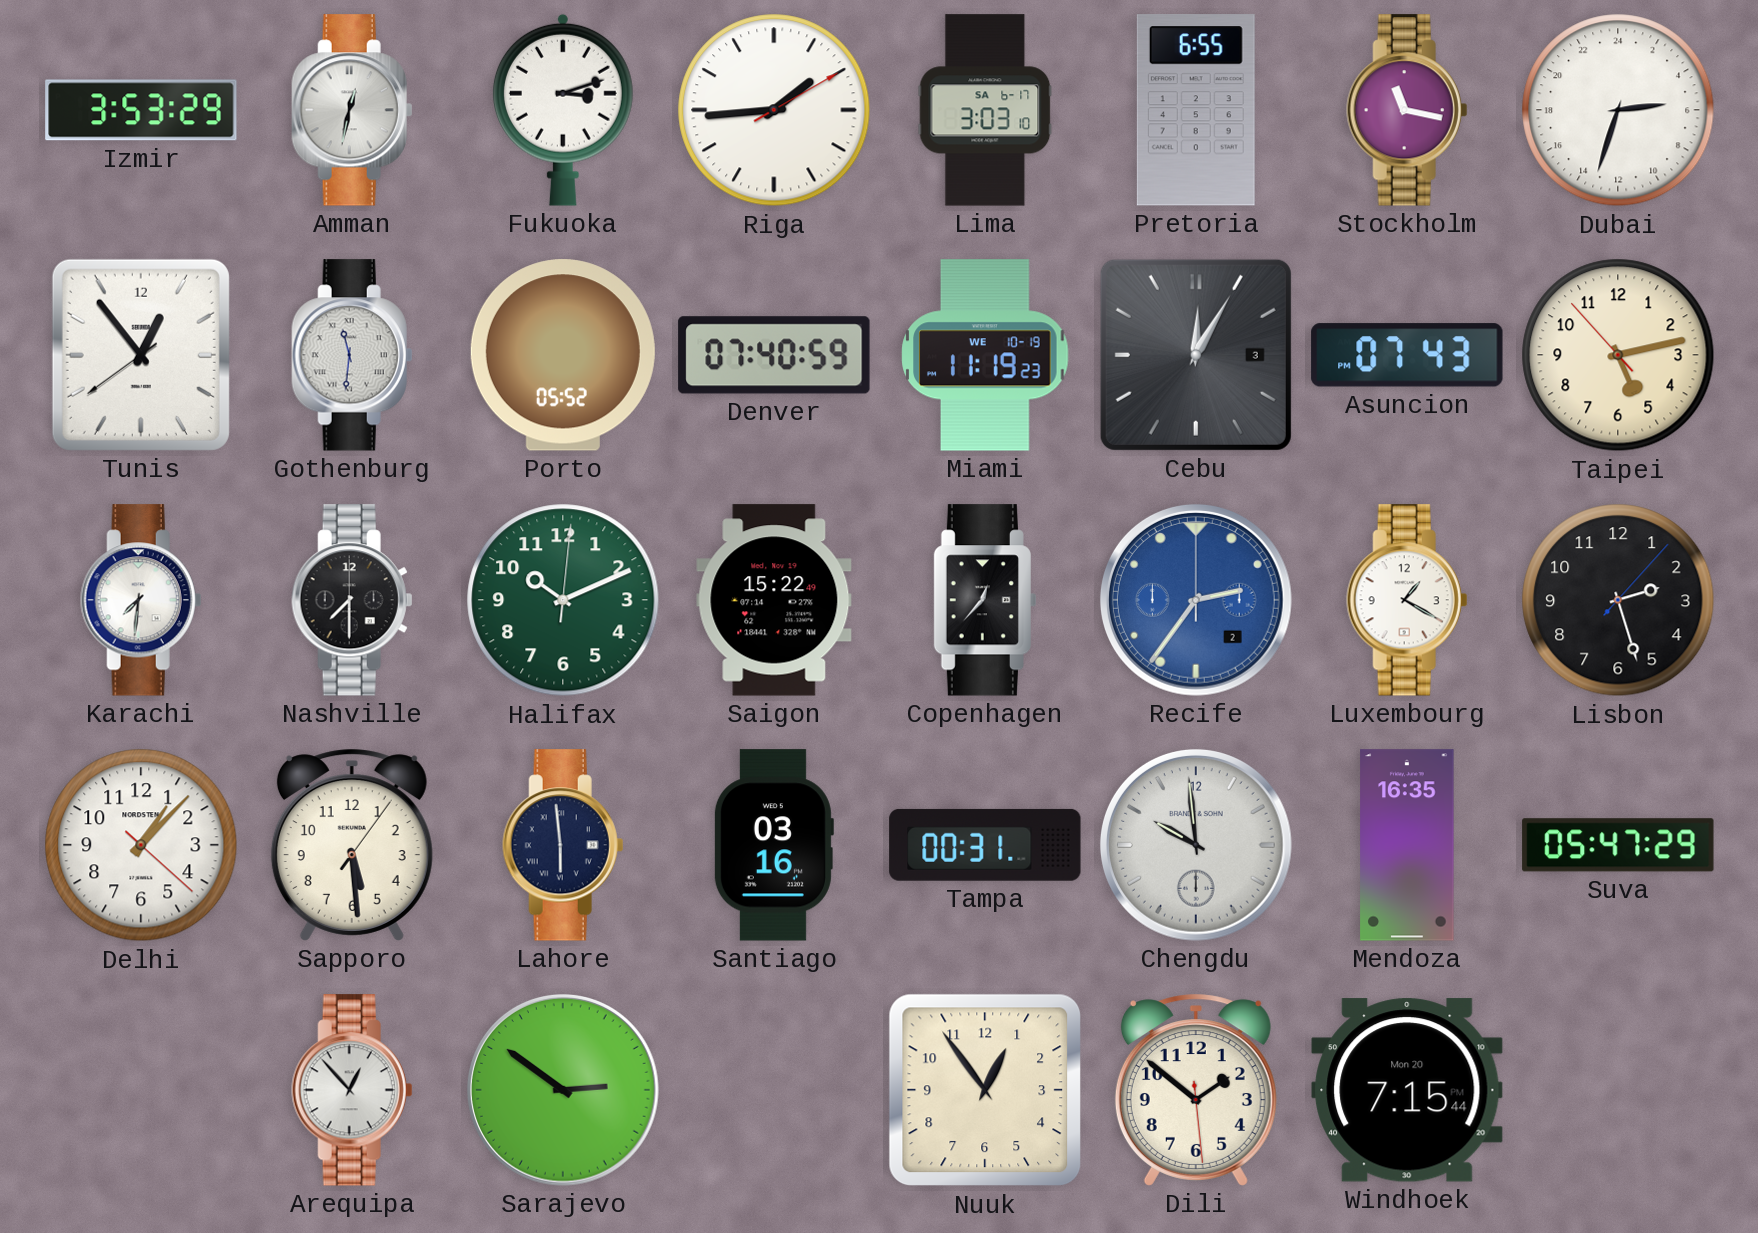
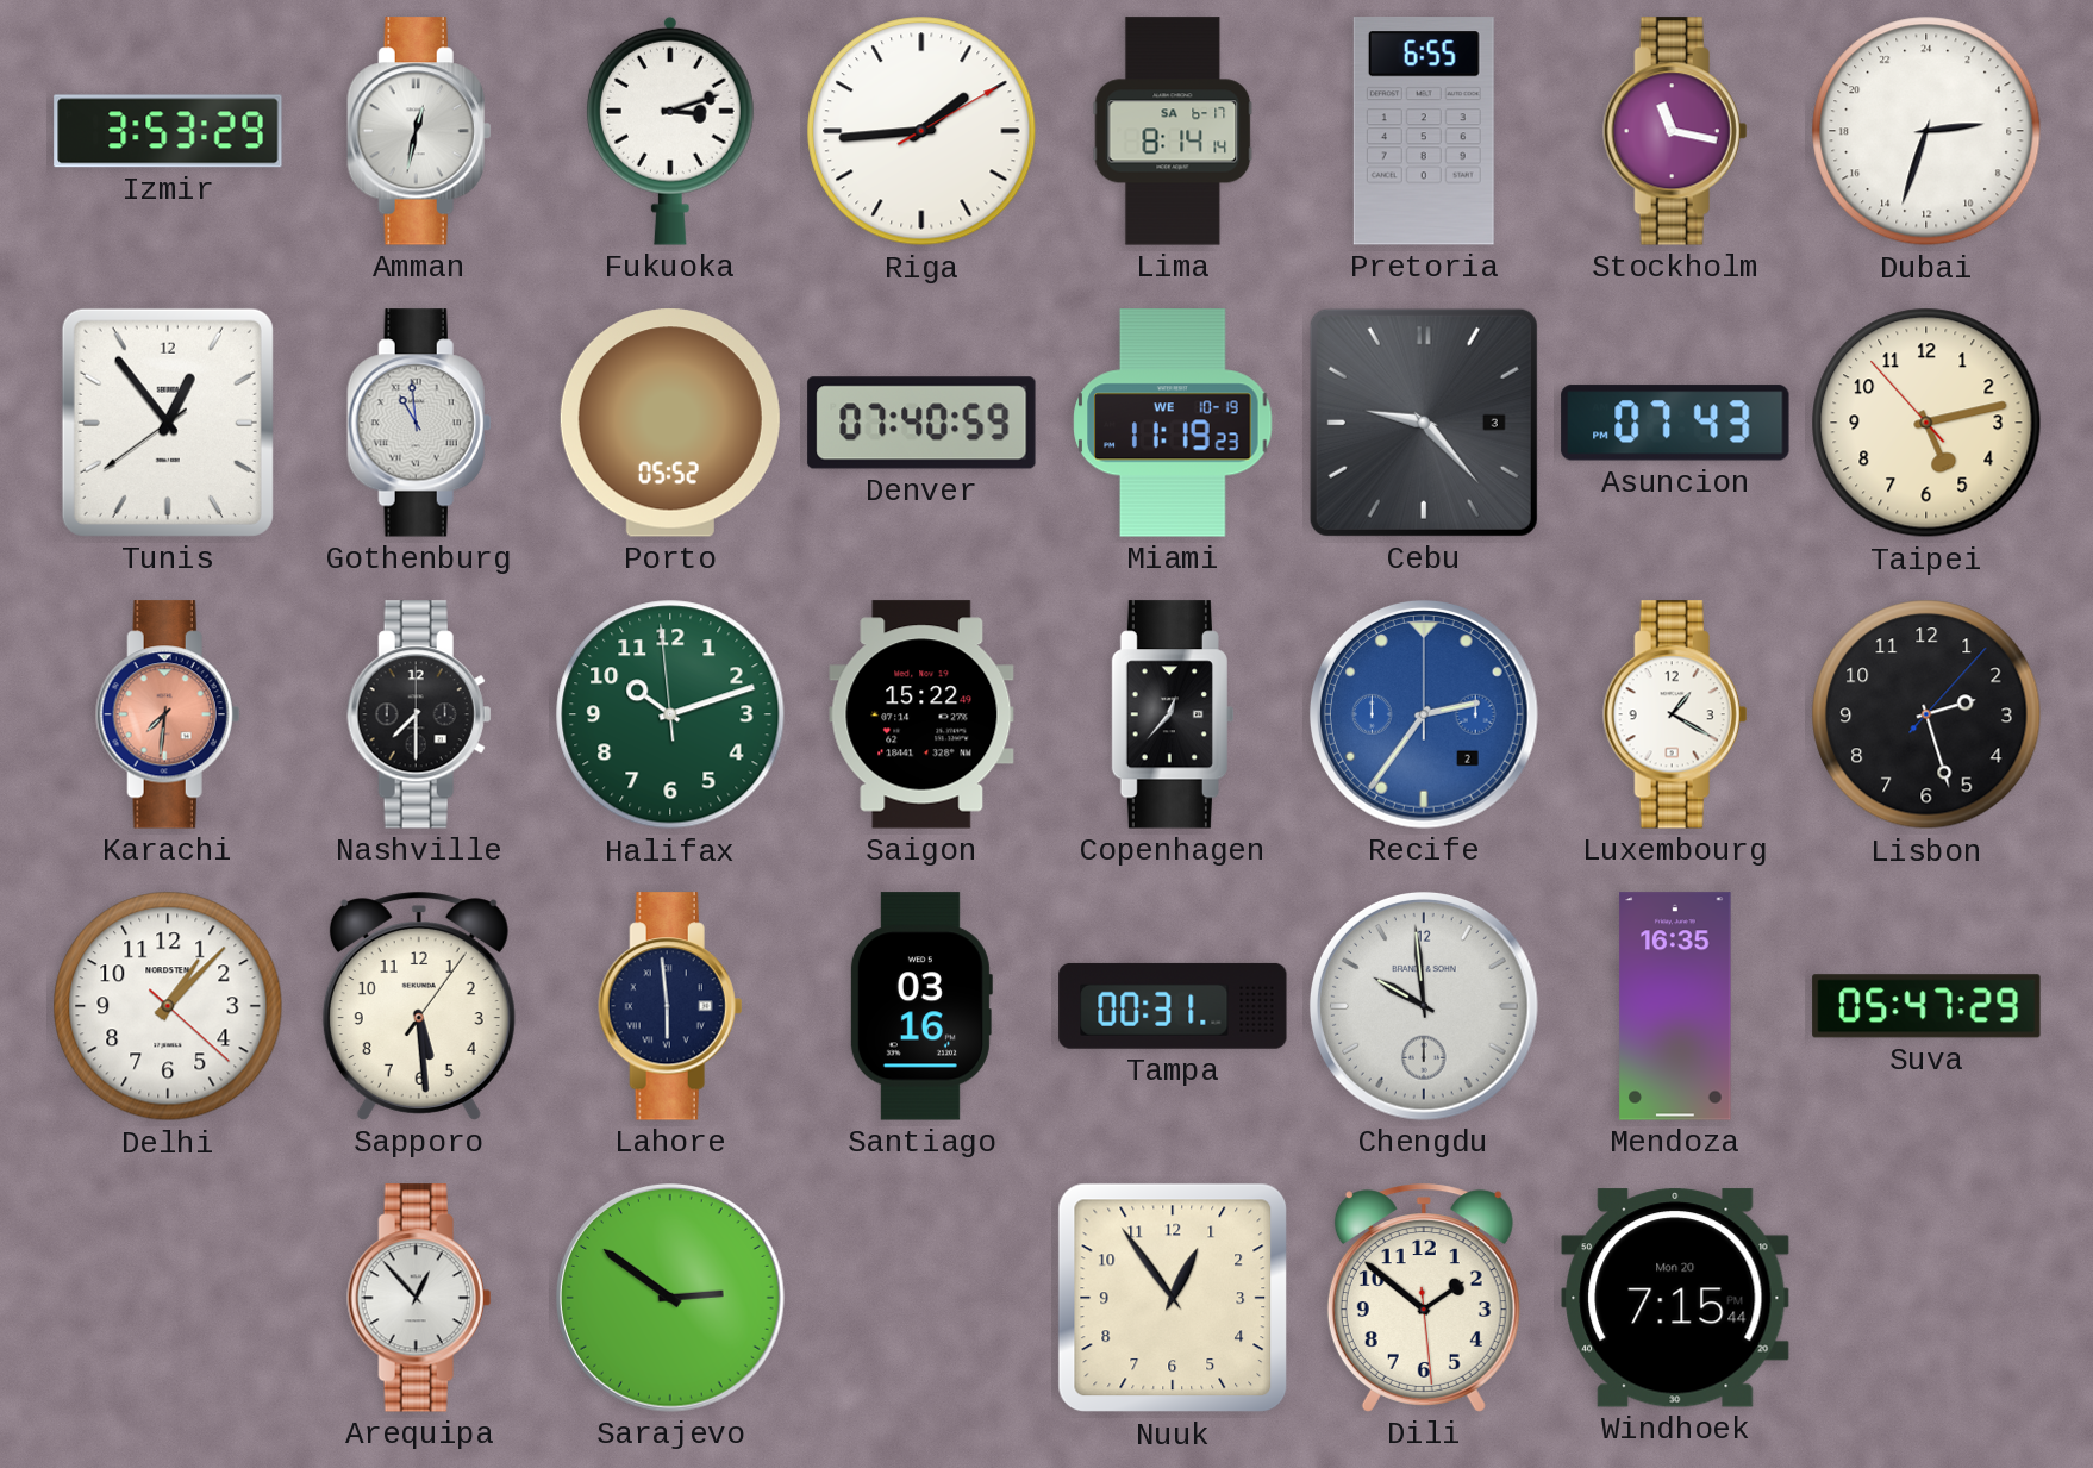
Lima: 3:03 -> 8:14 (1173, 131)
Gothenburg: 11:31 -> 10:59 (419, 423)
Cebu: 12:05 -> 9:23 (1424, 423)
Karachi dial: white -> salmon (168, 714)
Halifax: 10:11:01 -> 10:11:59 (670, 714)
